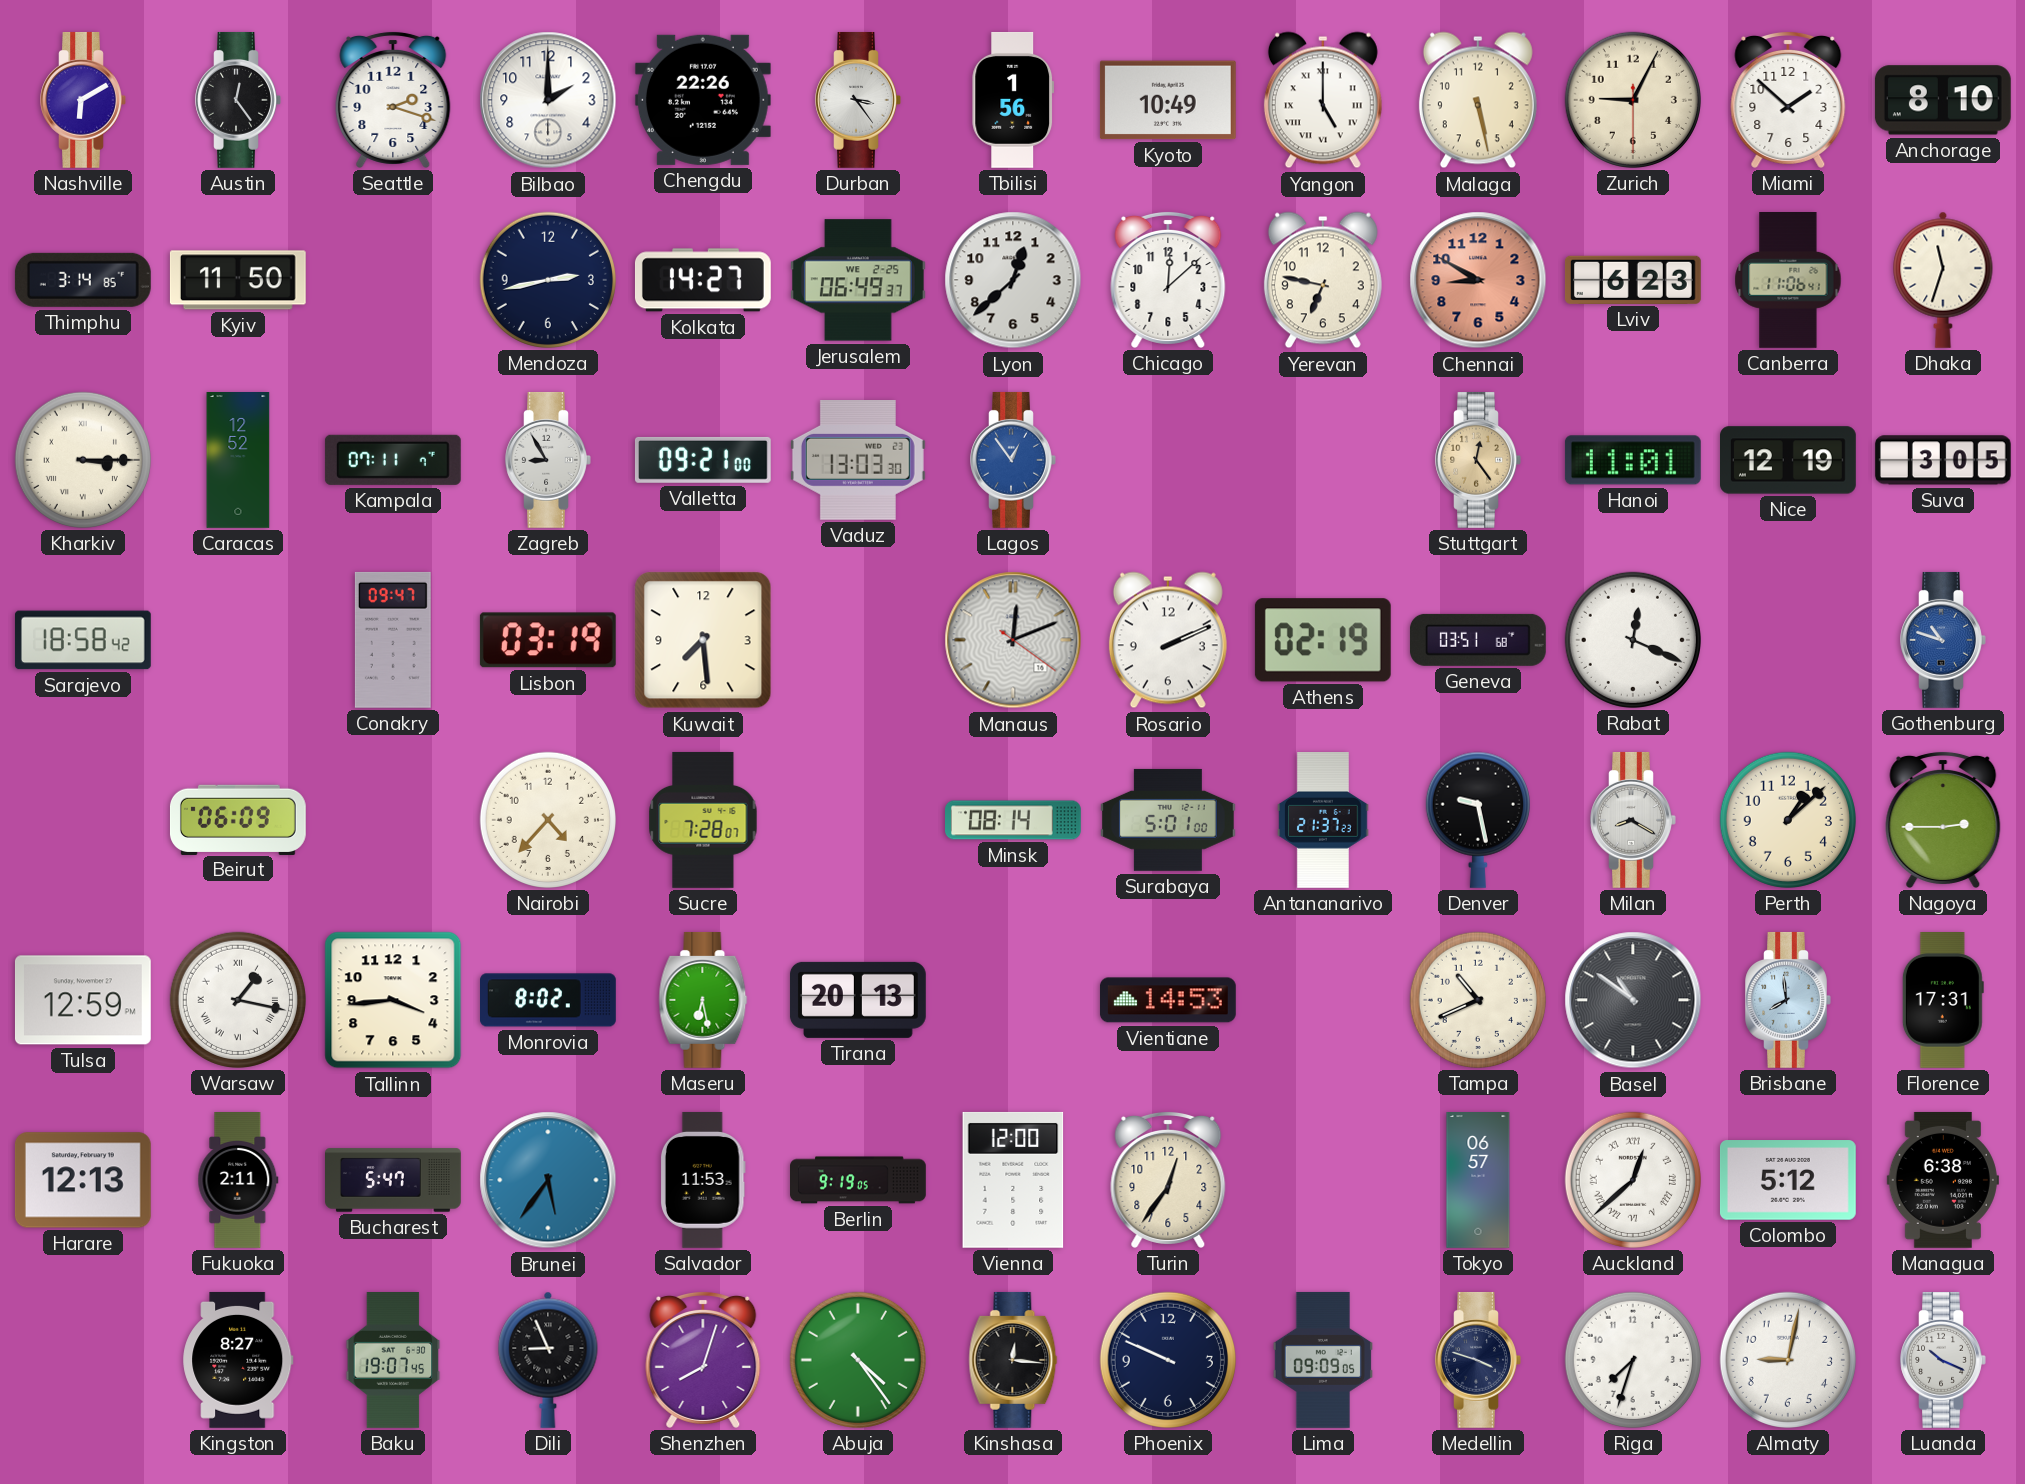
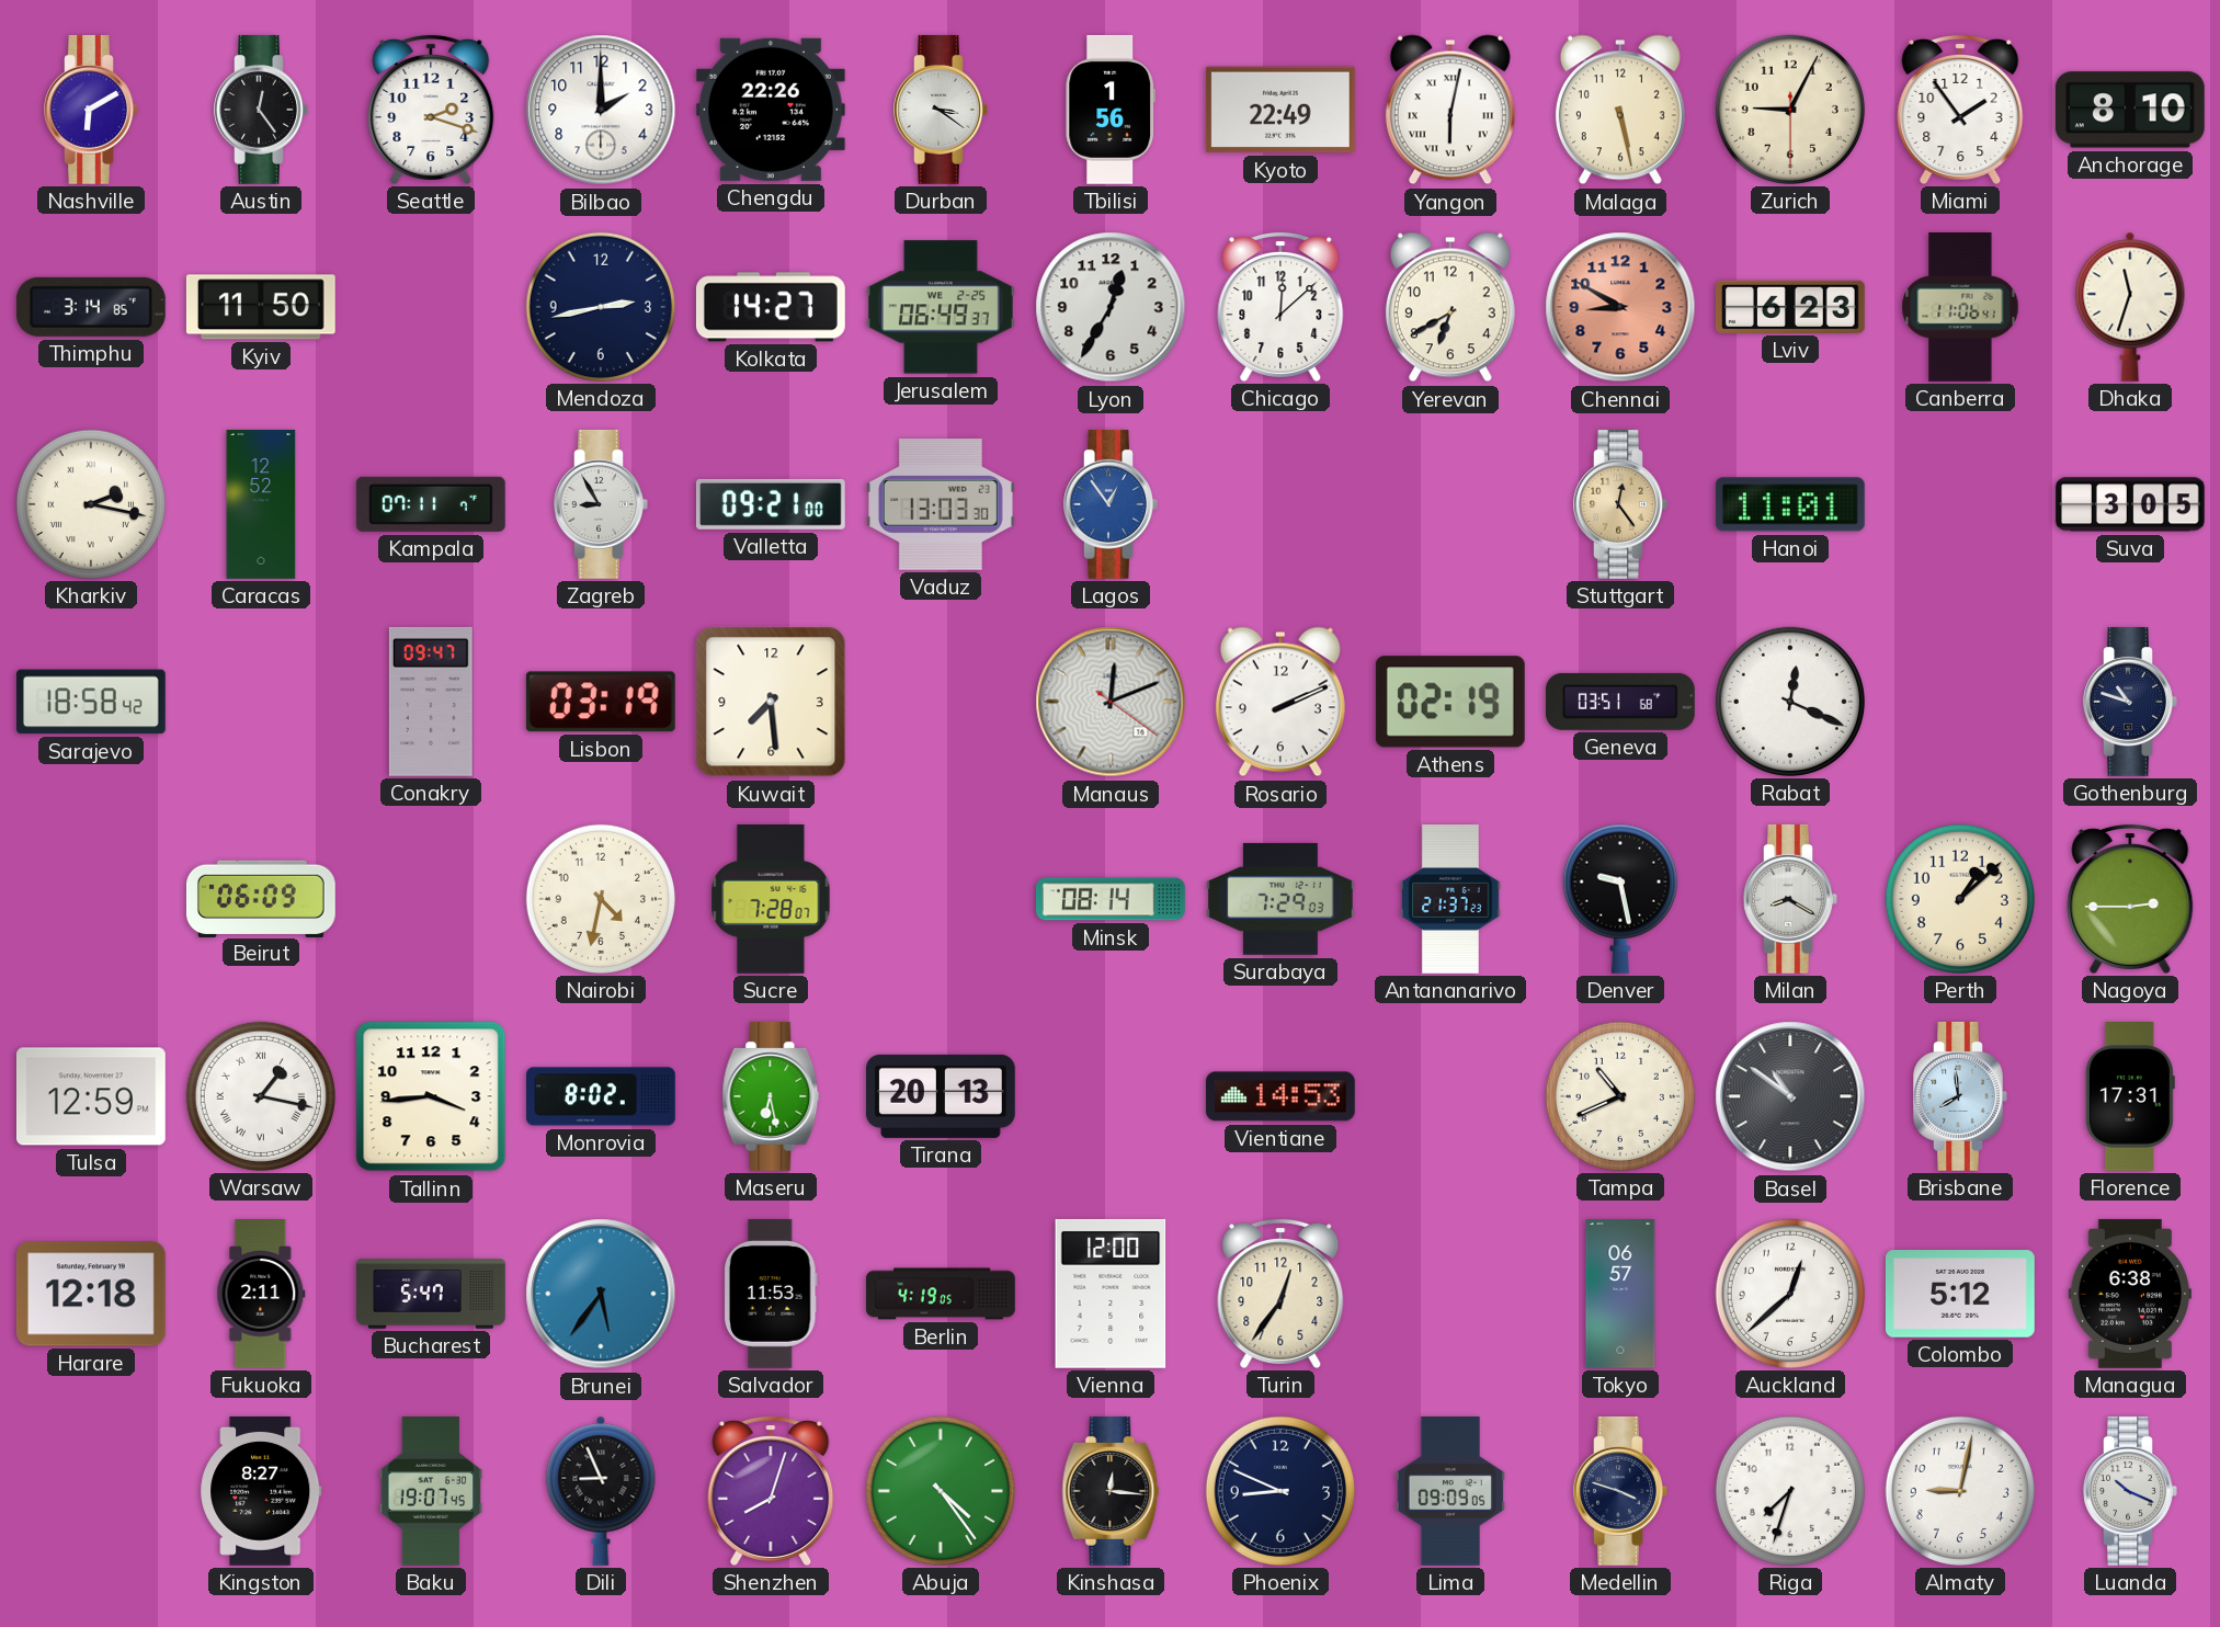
Durban: 3:24 -> 3:21 (941, 110)
Kyoto: 10:49 -> 22:49 (1280, 110)
Yangon: 5:00 -> 6:02 (1450, 110)
Miami: 1:52 -> 1:54 (1960, 109)
Lyon: 12:38 -> 12:35 (1111, 307)
Yerevan: 6:47 -> 6:40 (1450, 307)
Kharkiv: 3:15 -> 2:17 (91, 504)
Nice: 12:19 -> none (1789, 460)
Gothenburg dial: blue -> navy (2130, 702)
Nairobi: 4:37 -> 4:32 (601, 899)
Surabaya: 5:01 -> 7:29 (1280, 899)
Harare: 12:13 -> 12:18 (91, 1294)
Berlin: 9:19 -> 4:19 (942, 1294)
Auckland numerals: Roman -> Arabic (1790, 1294)
Phoenix: 9:49 -> 8:49 (1280, 1491)
